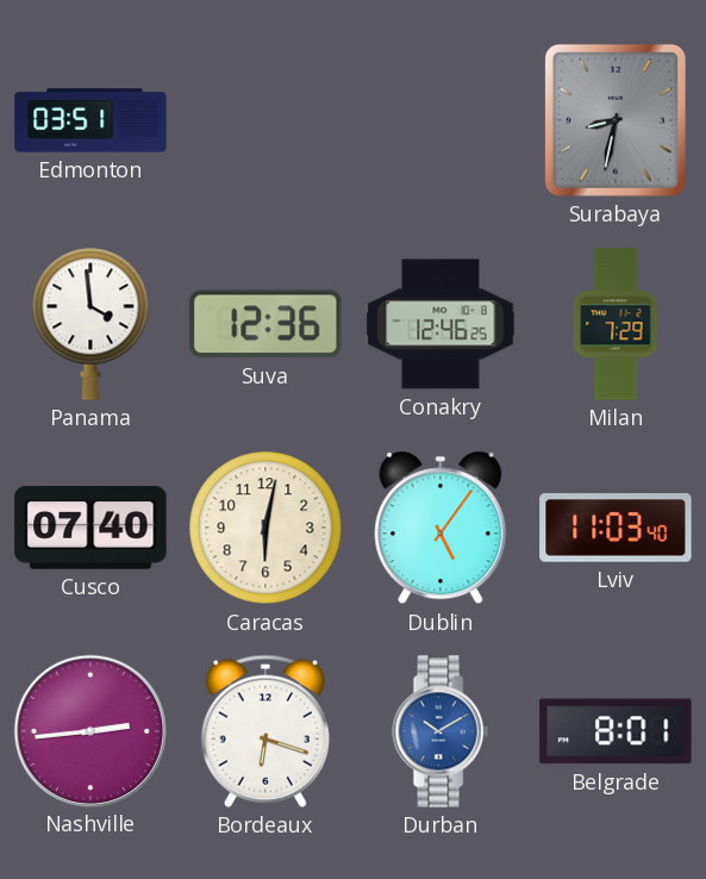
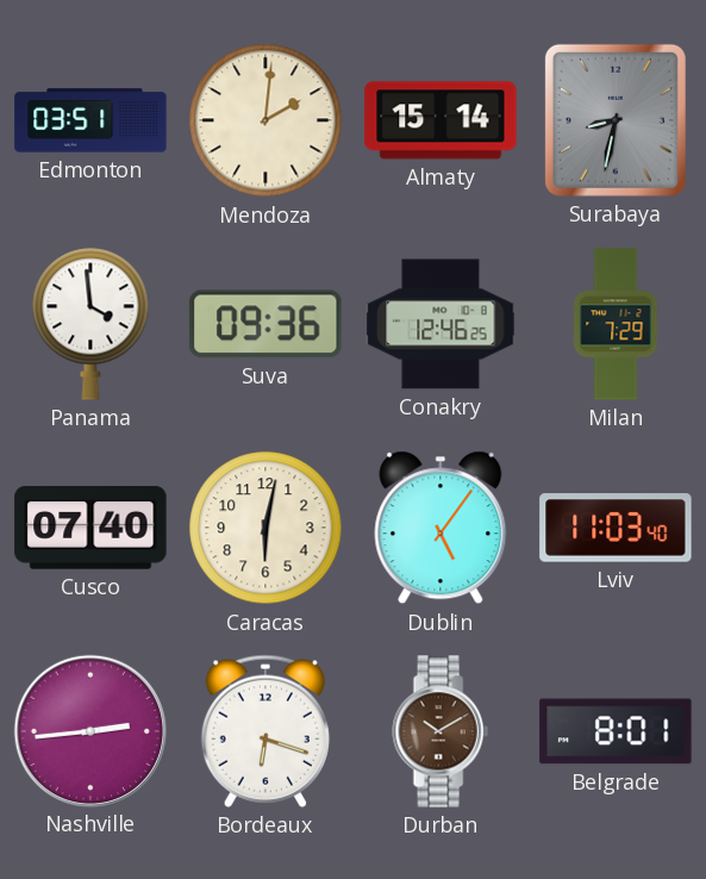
Mendoza: none -> 2:01 (265, 120)
Almaty: none -> 15:14 (441, 120)
Suva: 12:36 -> 09:36 (265, 324)
Durban dial: blue -> brown (441, 731)
